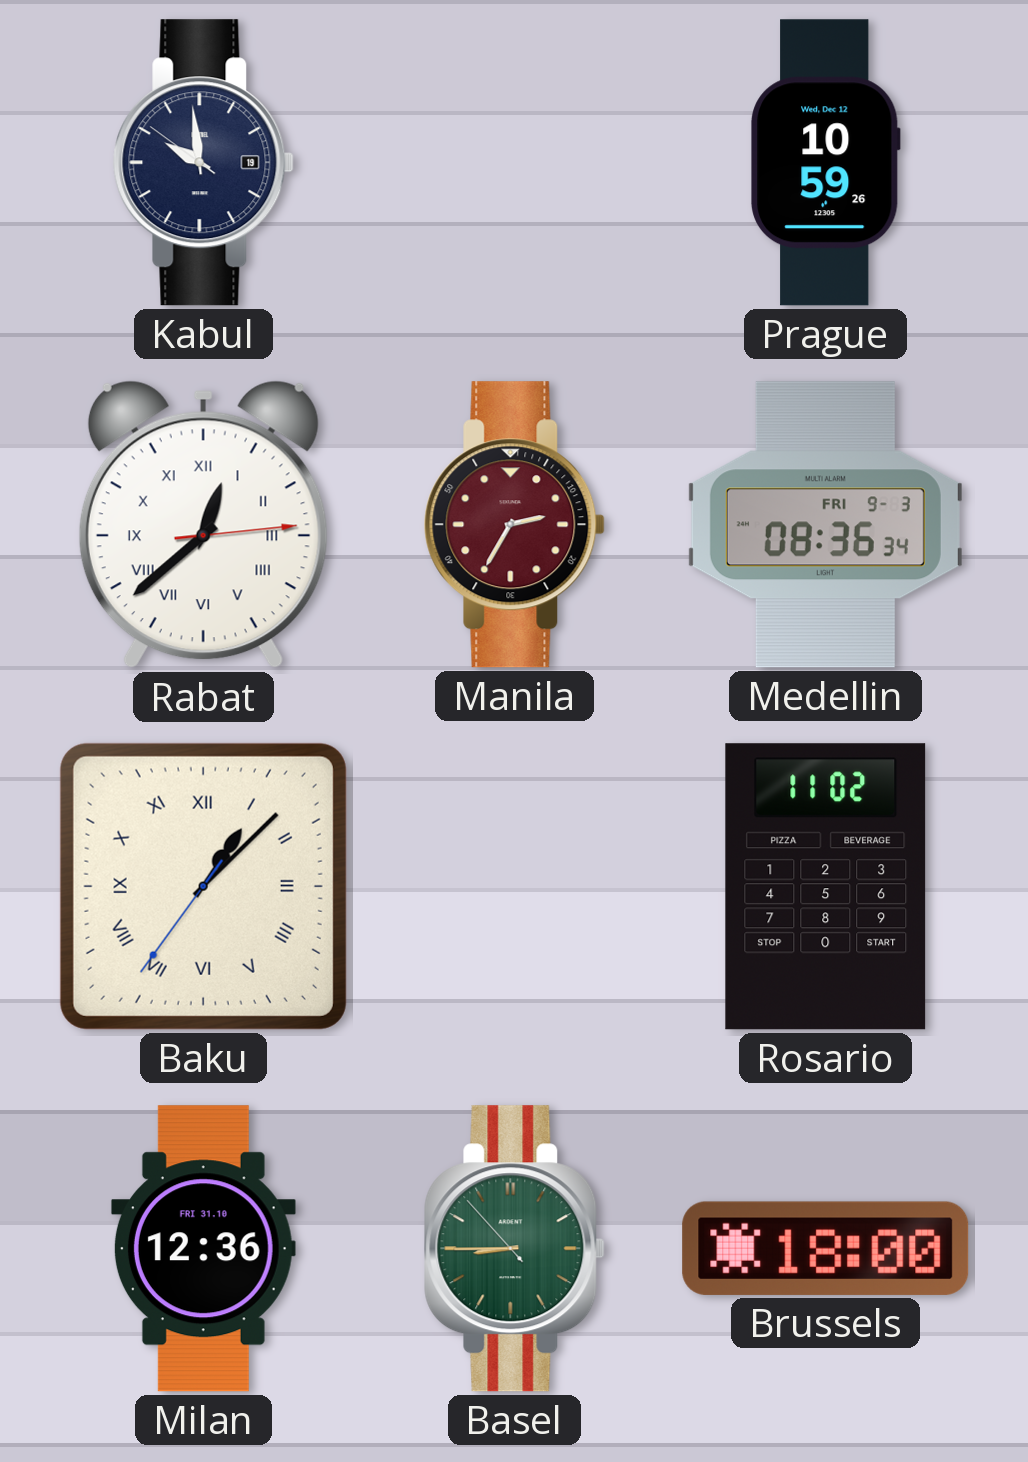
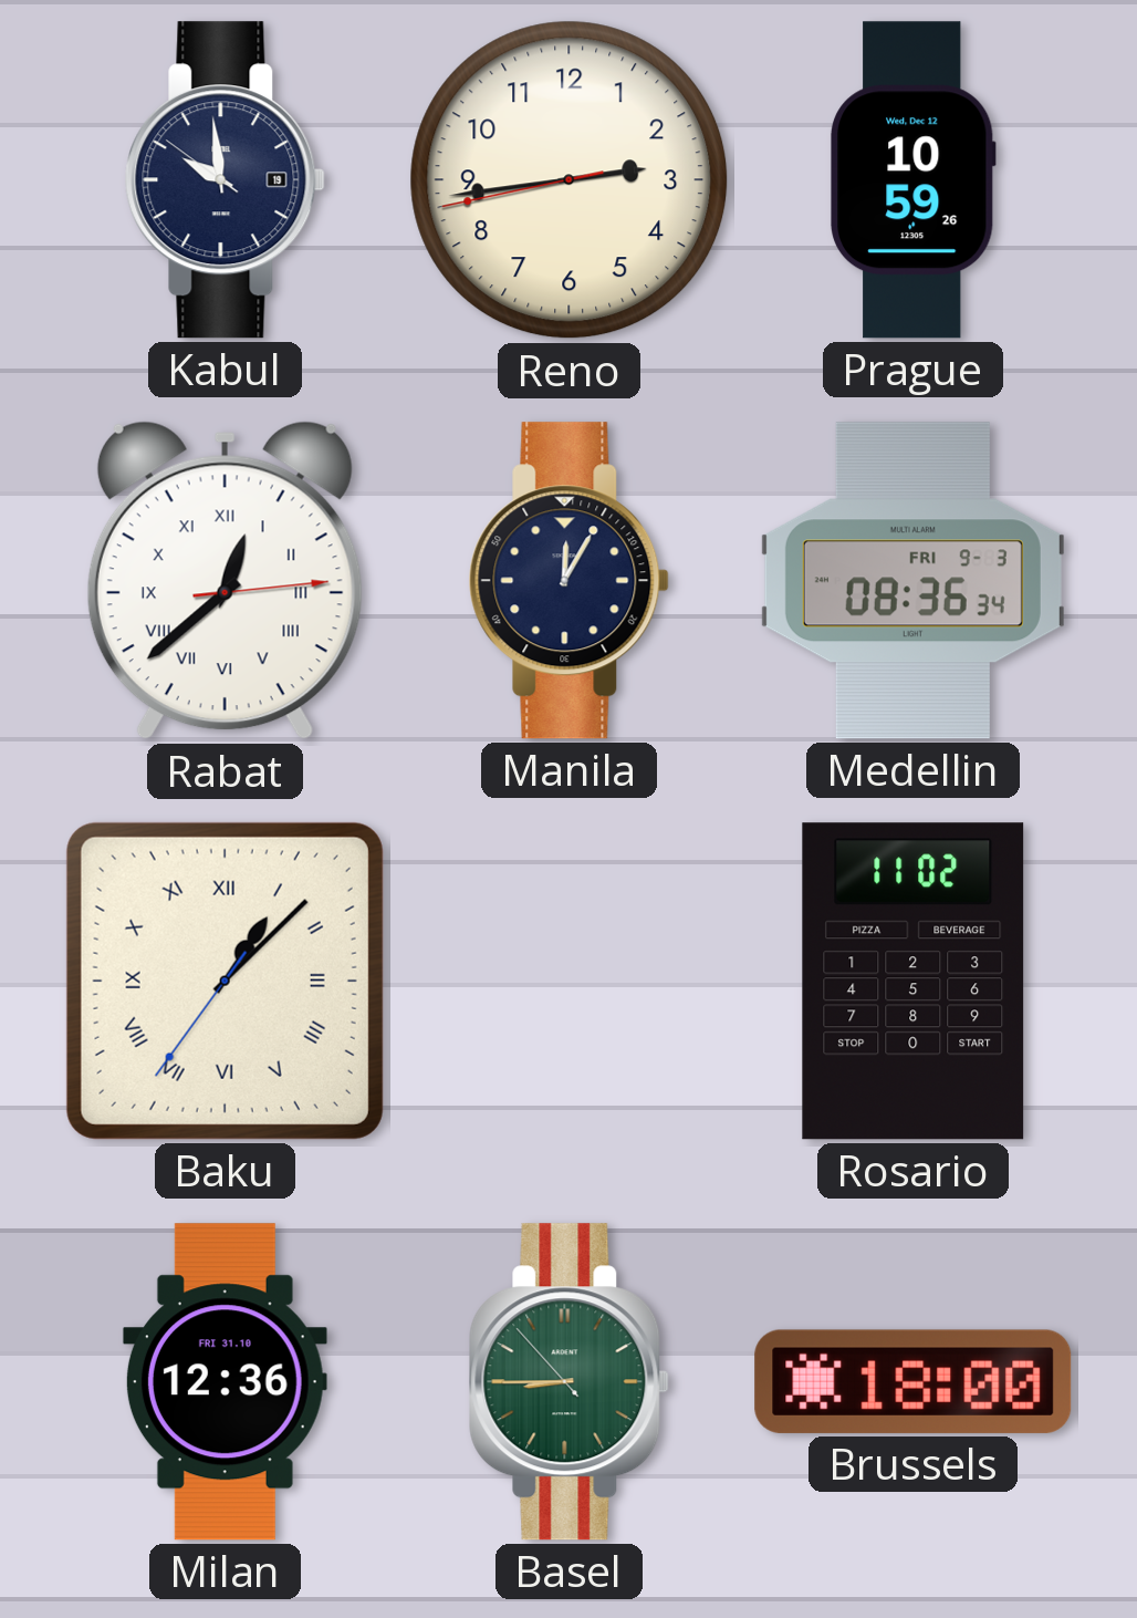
Reno: none -> 2:43 (570, 180)
Manila: 2:35 -> 12:05 (568, 581)
Manila dial: burgundy -> navy (568, 581)
